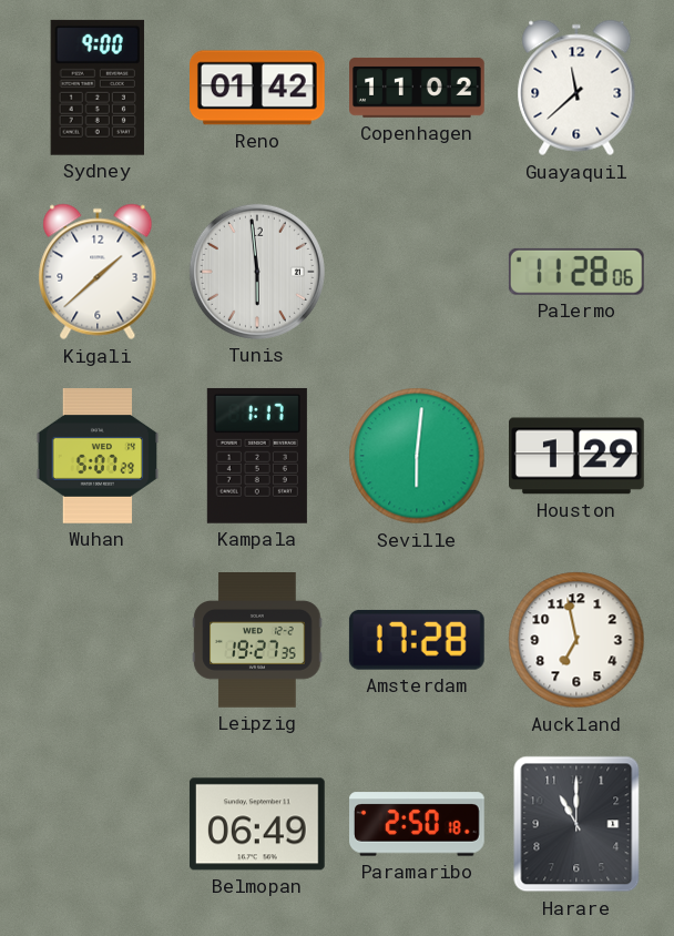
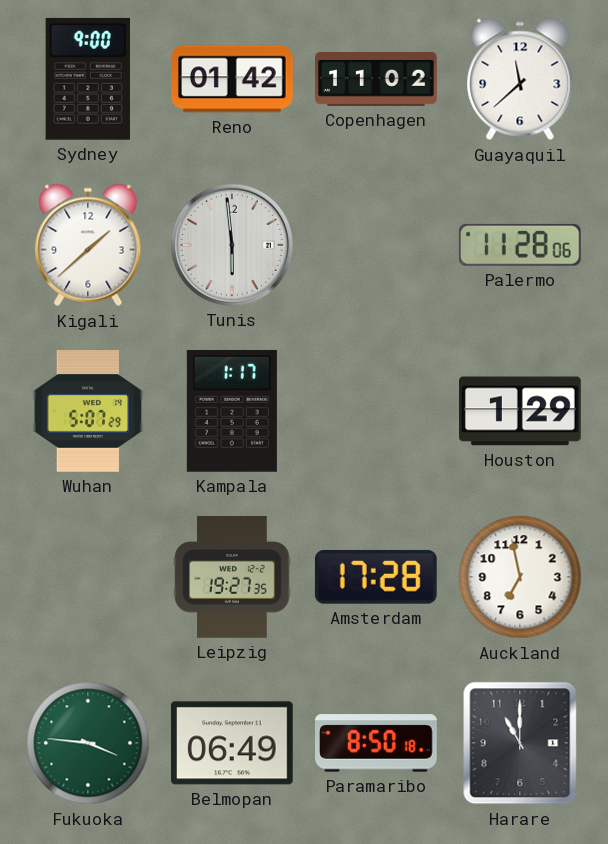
Seville: 6:01 -> none (417, 456)
Fukuoka: none -> 3:46 (88, 743)
Paramaribo: 2:50 -> 8:50 (377, 743)
